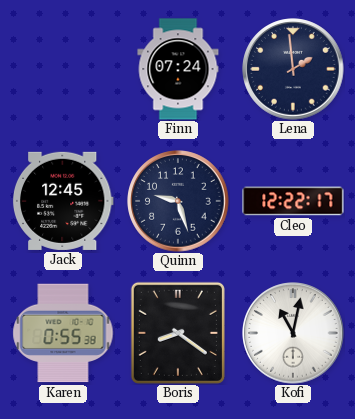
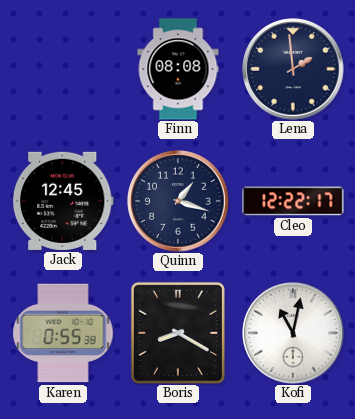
Finn: 07:24 -> 08:08 (178, 69)
Quinn: 9:27 -> 1:18 (178, 201)
Boris: 8:21 -> 8:20 (178, 333)
